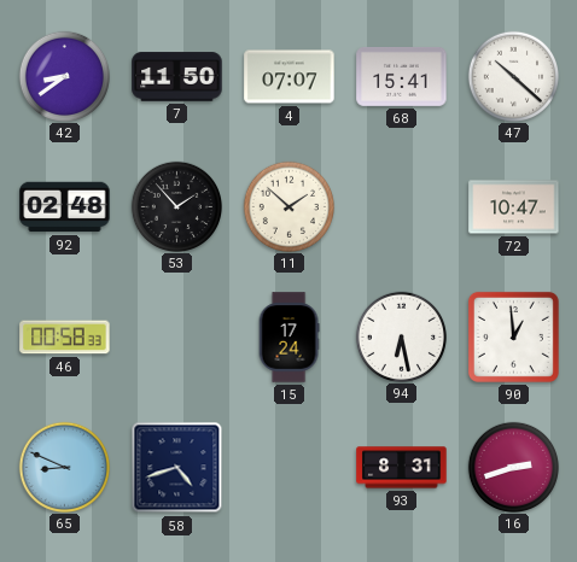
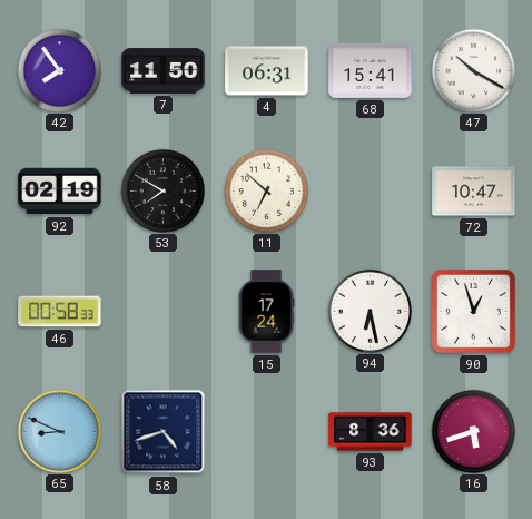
42: 8:39 -> 7:54 (59, 70)
4: 07:07 -> 06:31 (267, 71)
47: 10:22 -> 10:20 (473, 70)
92: 02:48 -> 02:19 (60, 192)
53: 1:53 -> 7:50 (162, 190)
11: 1:52 -> 6:52 (266, 190)
90: 12:59 -> 12:57 (473, 311)
93: 8:31 -> 8:36 (371, 432)
16: 2:42 -> 5:42 (473, 431)
